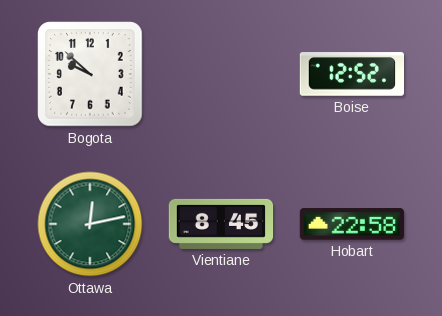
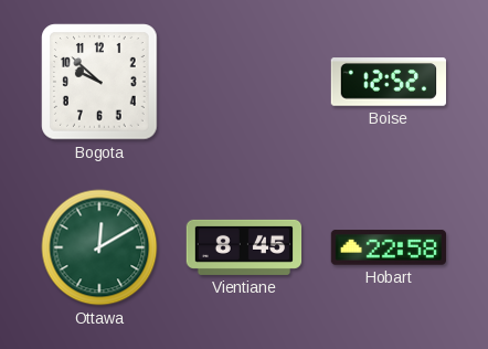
Ottawa: 12:13 -> 12:10 (99, 247)
